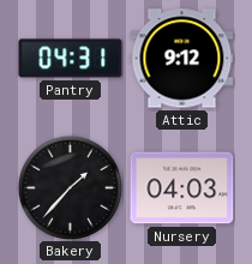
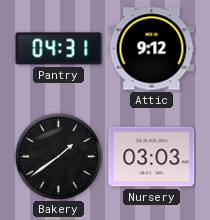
Bakery: 1:37 -> 1:39 (58, 156)
Nursery: 04:03 -> 03:03 (152, 157)
